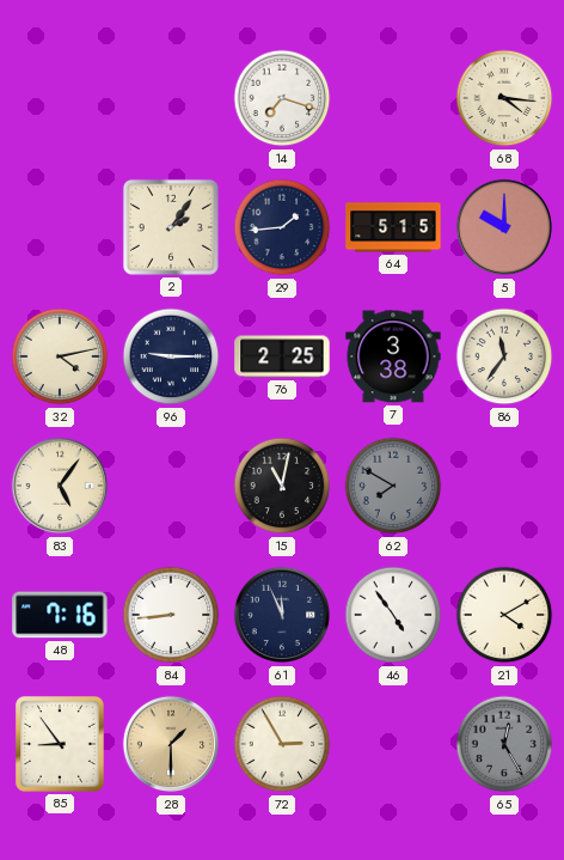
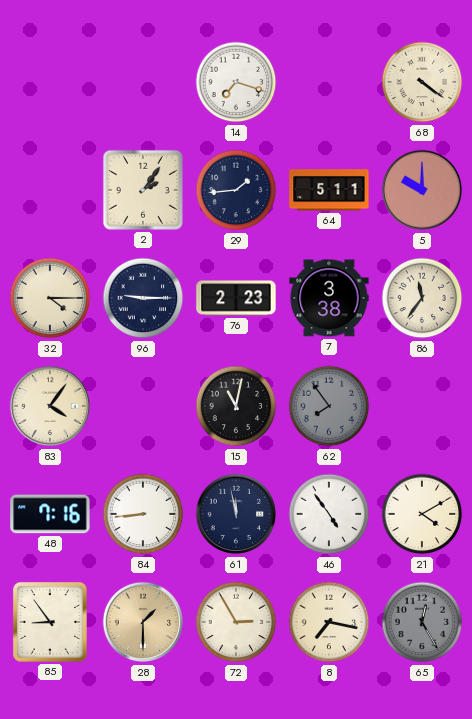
68: 4:16 -> 4:21 (422, 82)
64: 5:15 -> 5:11 (329, 190)
32: 4:13 -> 4:15 (50, 298)
76: 2:25 -> 2:23 (236, 298)
83: 5:06 -> 4:06 (50, 406)
62: 7:50 -> 7:54 (329, 406)
61: 11:56 -> 11:58 (236, 514)
8: none -> 7:17 (329, 622)
